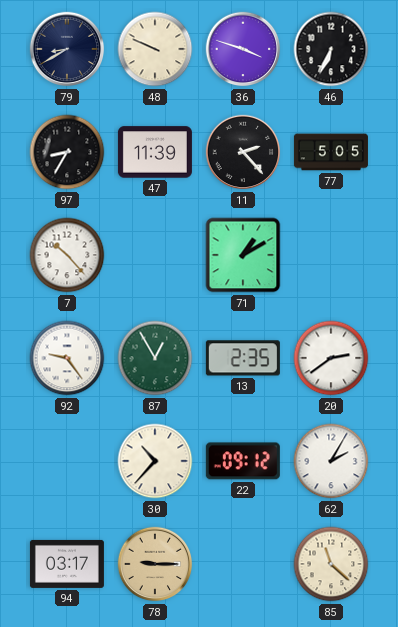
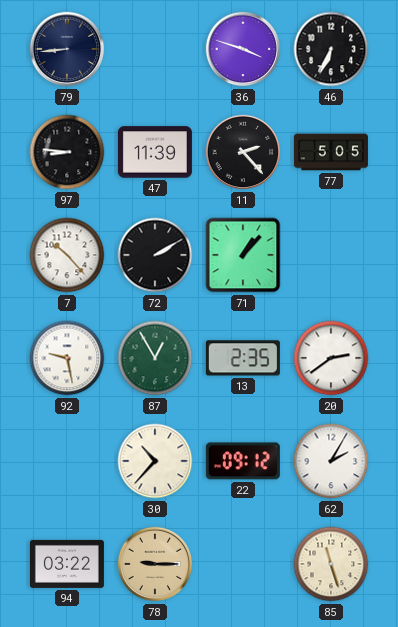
79: 8:40 -> 8:44 (67, 49)
48: 9:49 -> none (155, 49)
97: 8:35 -> 8:46 (67, 152)
72: none -> 2:10 (155, 255)
71: 1:10 -> 1:07 (243, 255)
92: 9:24 -> 9:28 (67, 358)
94: 03:17 -> 03:22 (67, 564)
85: 11:22 -> 11:27 (331, 564)
